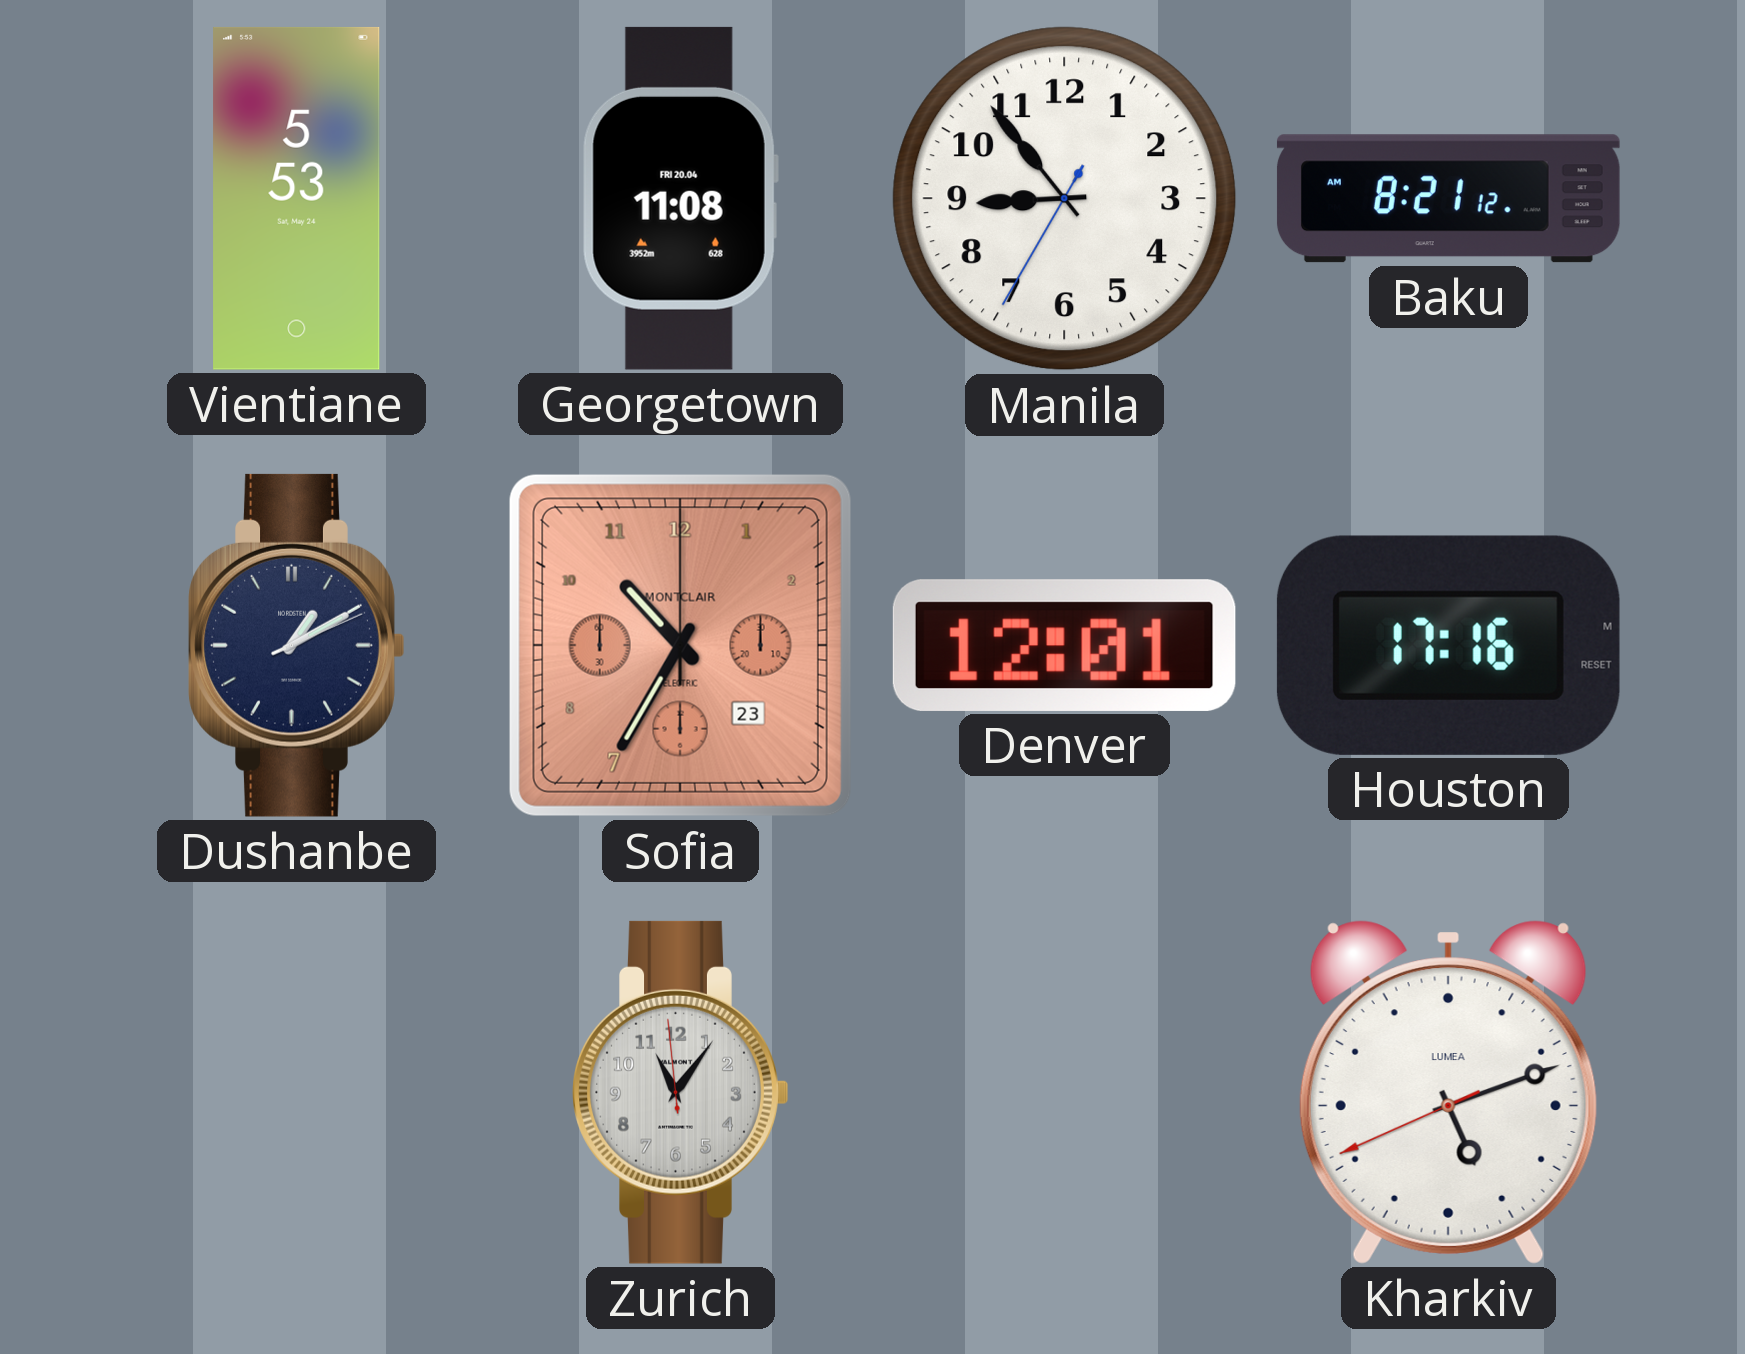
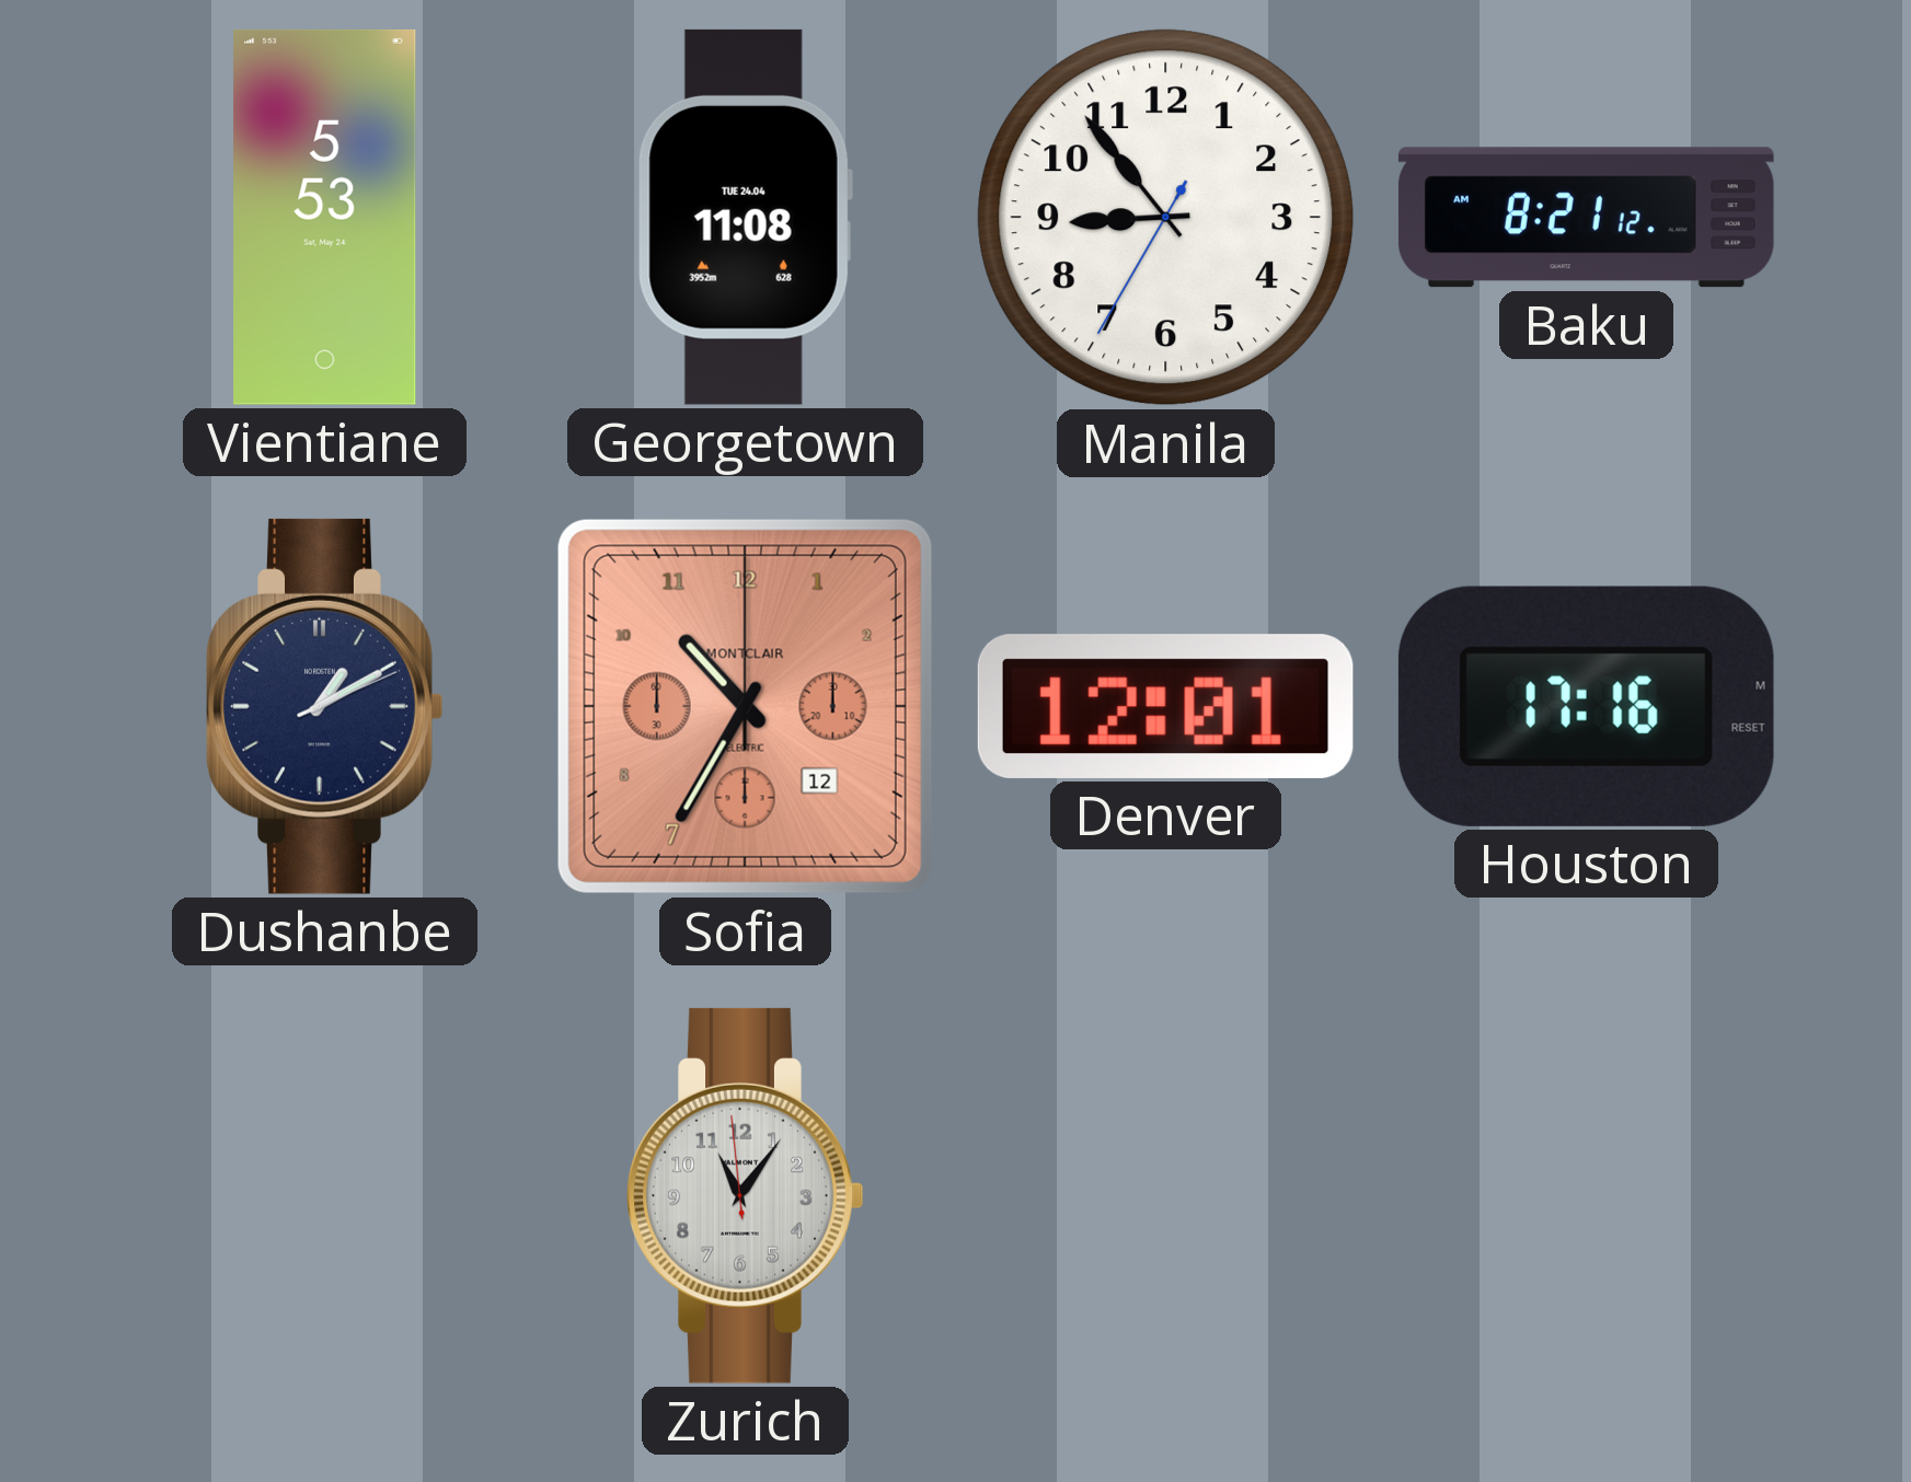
Georgetown date: FRI 20.04 -> TUE 24.04 (745, 217)
Sofia date: 23 -> 12 (745, 706)
Kharkiv: 5:11 -> none (1448, 1092)
